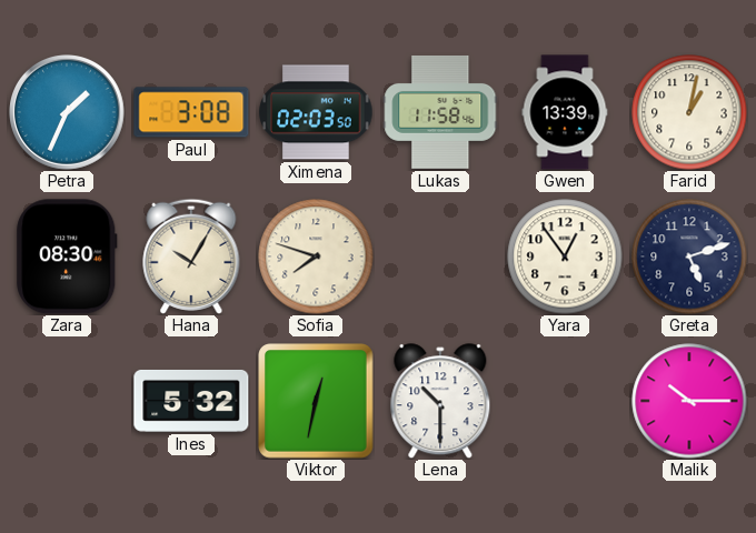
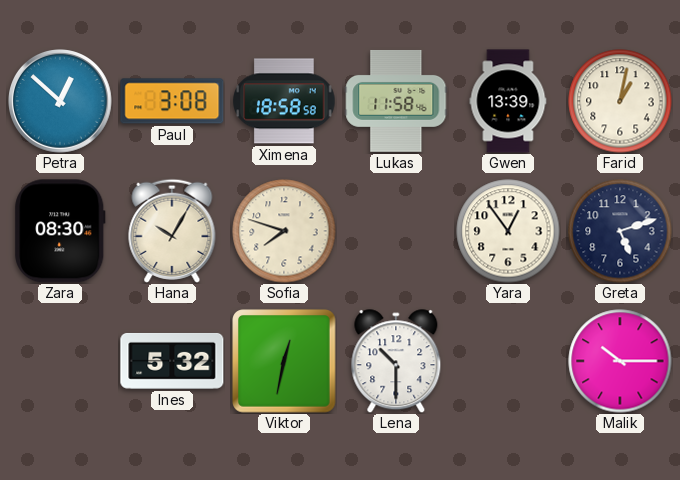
Petra: 1:34 -> 12:52 (61, 102)
Ximena: 02:03 -> 18:58 (284, 101)
